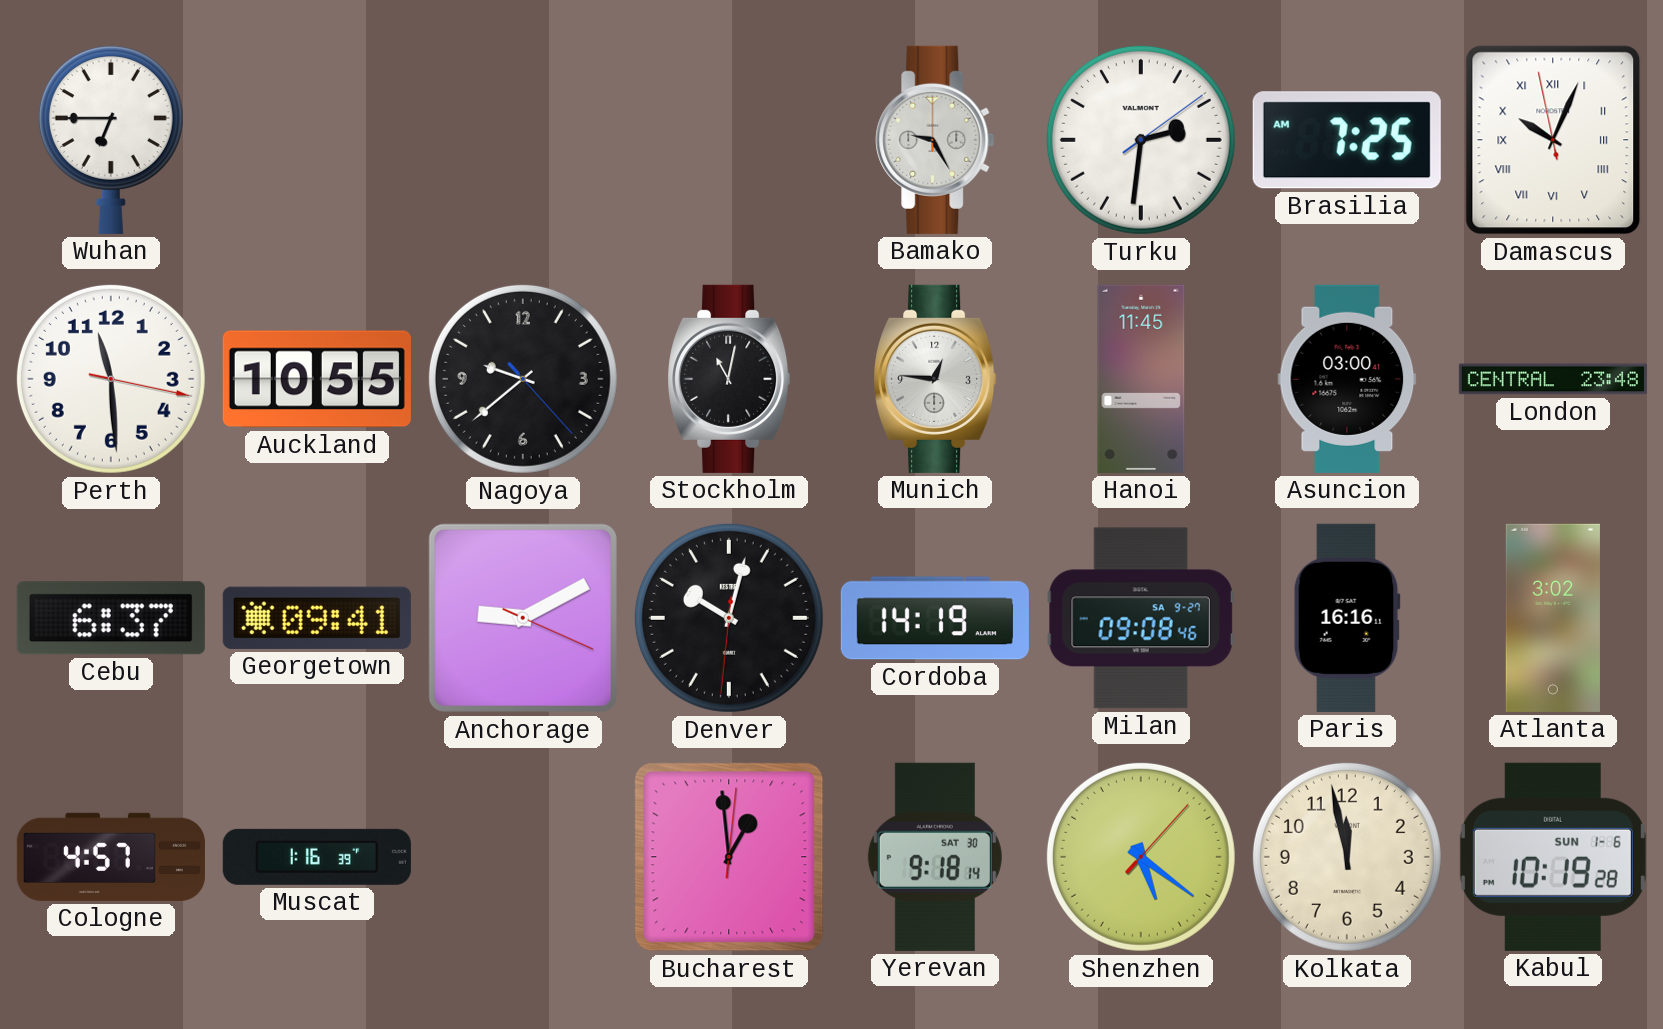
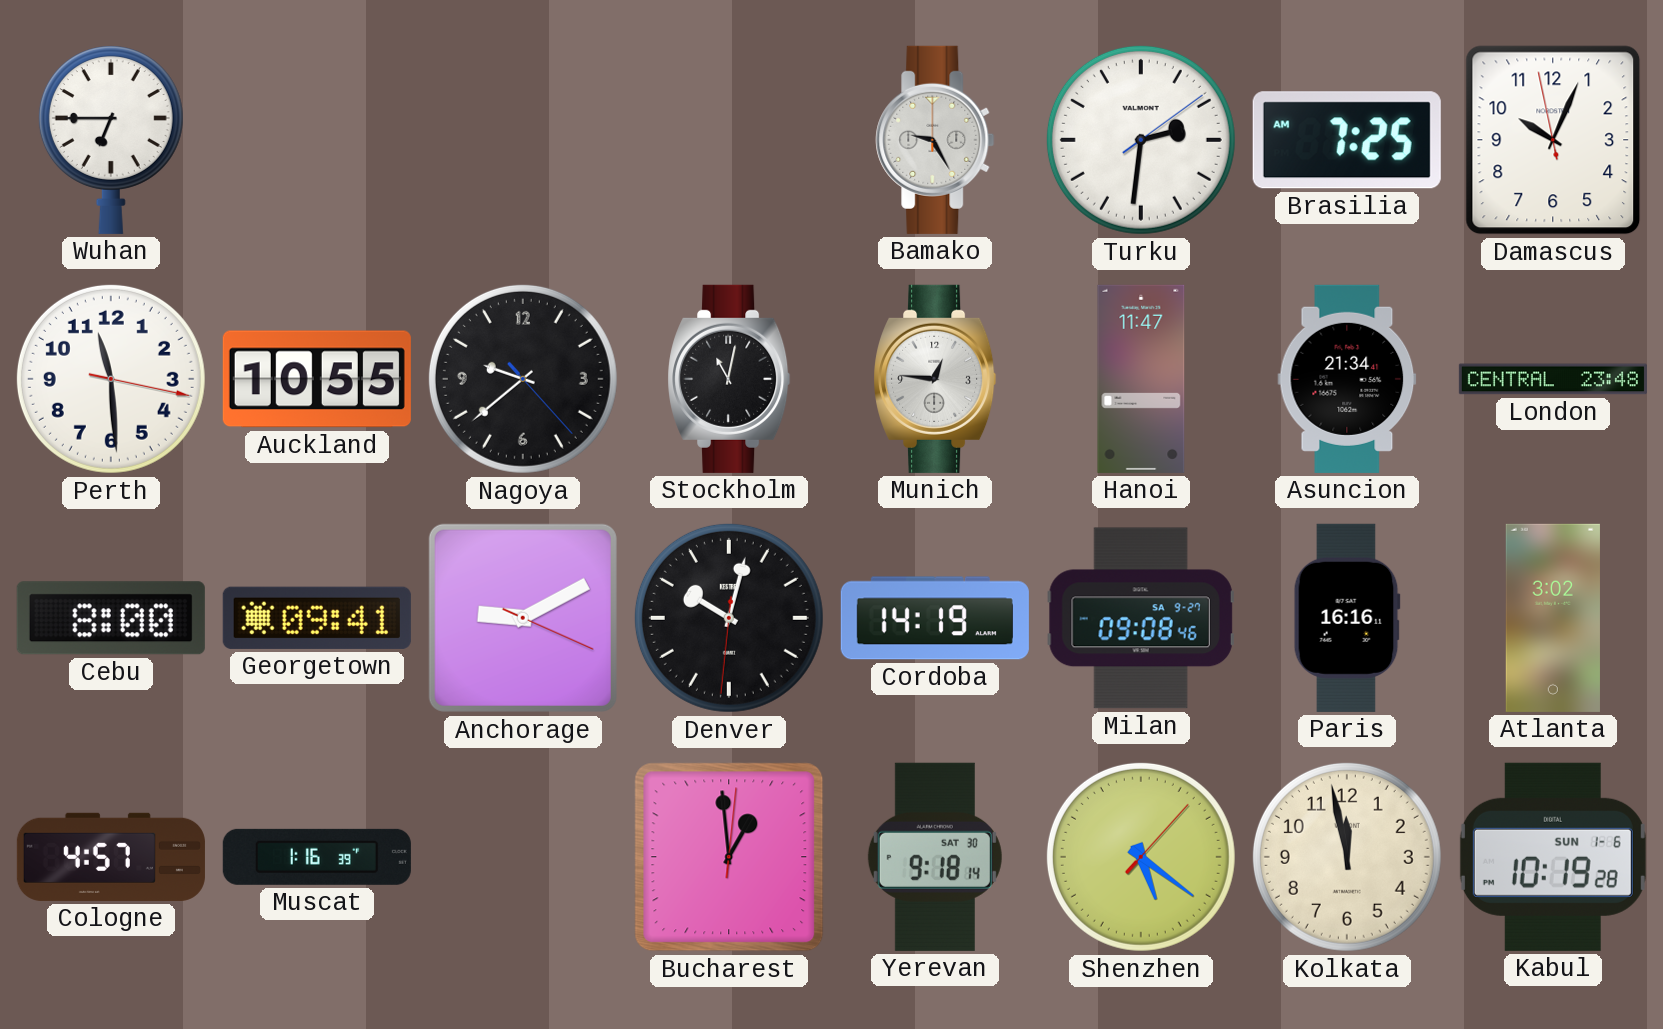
Damascus numerals: Roman -> Arabic (1553, 140)
Hanoi: 11:45 -> 11:47 (1141, 379)
Asuncion: 03:00 -> 21:34 (1347, 379)
Cebu: 6:37 -> 8:00 (111, 618)
